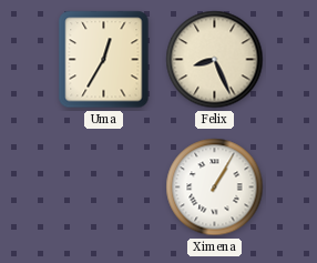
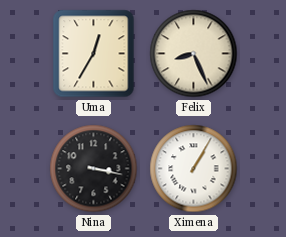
Nina: none -> 3:17 (94, 169)
